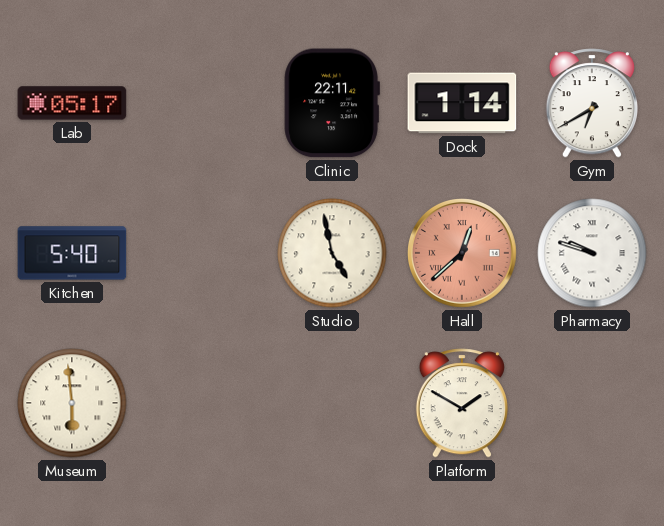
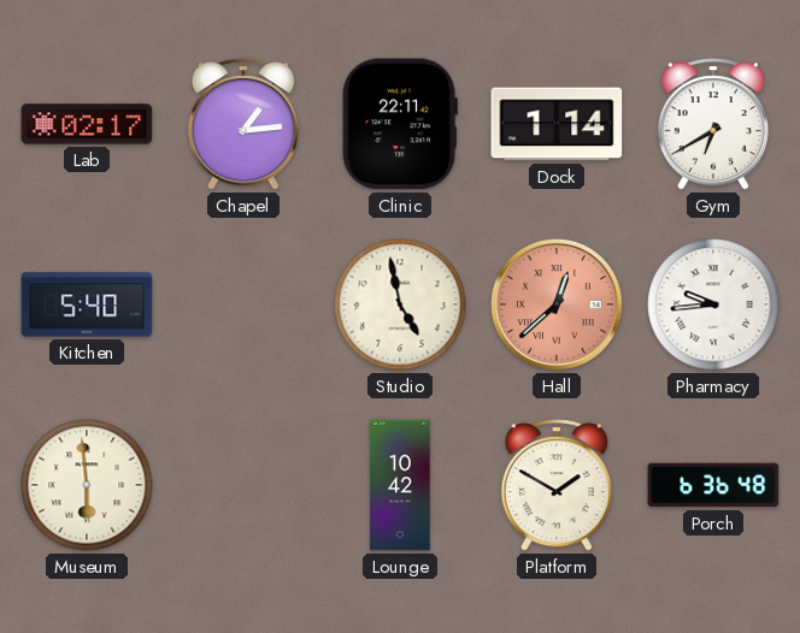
Lab: 05:17 -> 02:17 (87, 124)
Chapel: none -> 1:14 (243, 124)
Pharmacy: 9:48 -> 9:44 (713, 304)
Lounge: none -> 10:42 (400, 485)
Porch: none -> 6:36 (713, 485)
